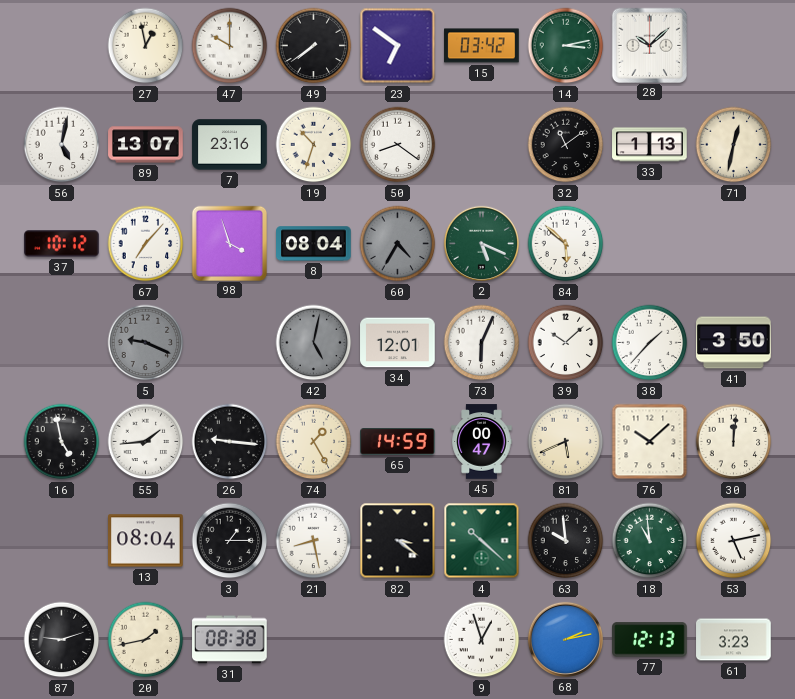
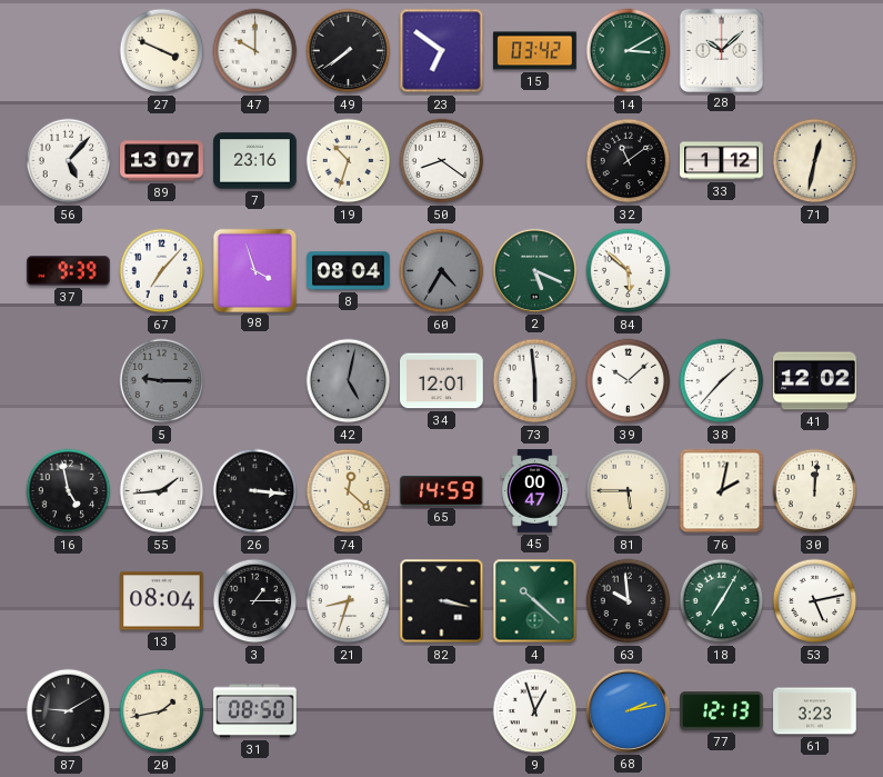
27: 12:58 -> 3:49 (162, 51)
14: 3:13 -> 3:10 (629, 51)
56: 5:02 -> 5:07 (69, 161)
33: 1:13 -> 1:12 (722, 161)
37: 10:12 -> 9:39 (69, 271)
5: 9:19 -> 9:15 (162, 381)
73: 6:04 -> 5:59 (535, 381)
41: 3:50 -> 12:02 (815, 381)
26: 9:16 -> 3:16 (255, 491)
74: 1:25 -> 12:22 (349, 491)
81: 5:41 -> 5:45 (629, 491)
76: 10:08 -> 2:02 (722, 491)
21: 8:28 -> 8:33 (349, 601)
82: 3:21 -> 3:17 (442, 601)
18: 10:59 -> 7:05 (722, 601)
87: 9:12 -> 9:10 (69, 711)
31: 08:38 -> 08:50 (255, 711)
